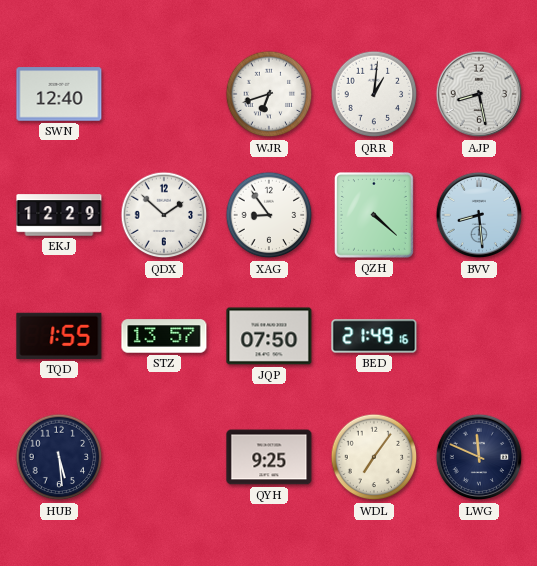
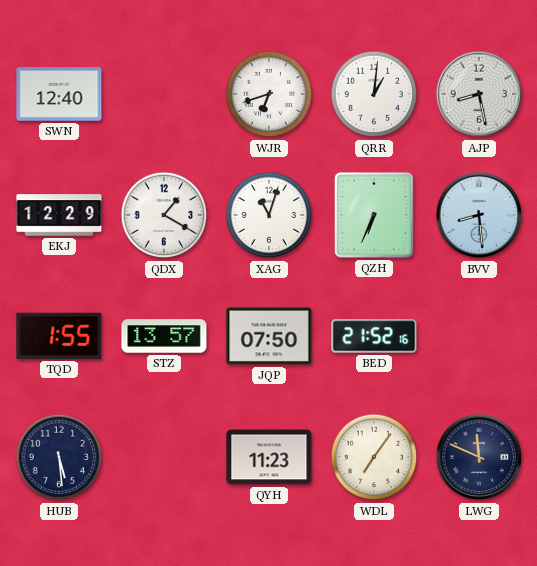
QDX: 1:52 -> 1:20 (164, 215)
XAG: 8:54 -> 11:03 (269, 215)
QZH: 4:22 -> 6:34 (375, 216)
BED: 21:49 -> 21:52 (374, 336)
QYH: 9:25 -> 11:23 (269, 457)
